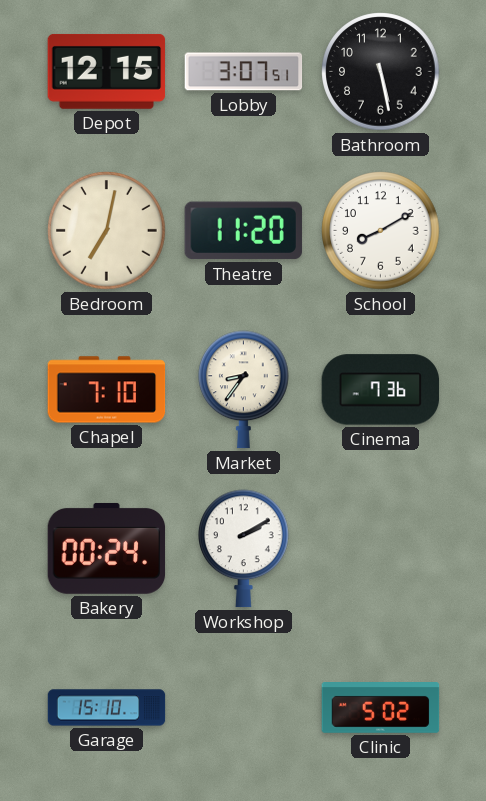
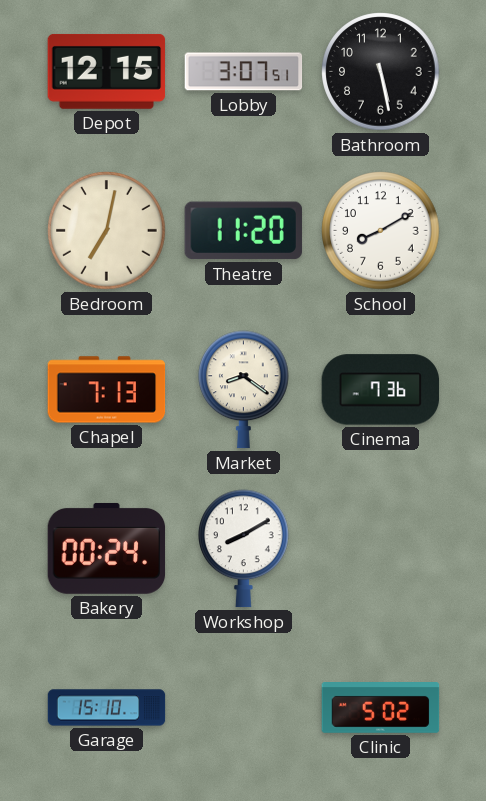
Chapel: 7:10 -> 7:13 (107, 390)
Market: 8:36 -> 8:21 (244, 390)
Workshop: 2:10 -> 8:10 (244, 549)
